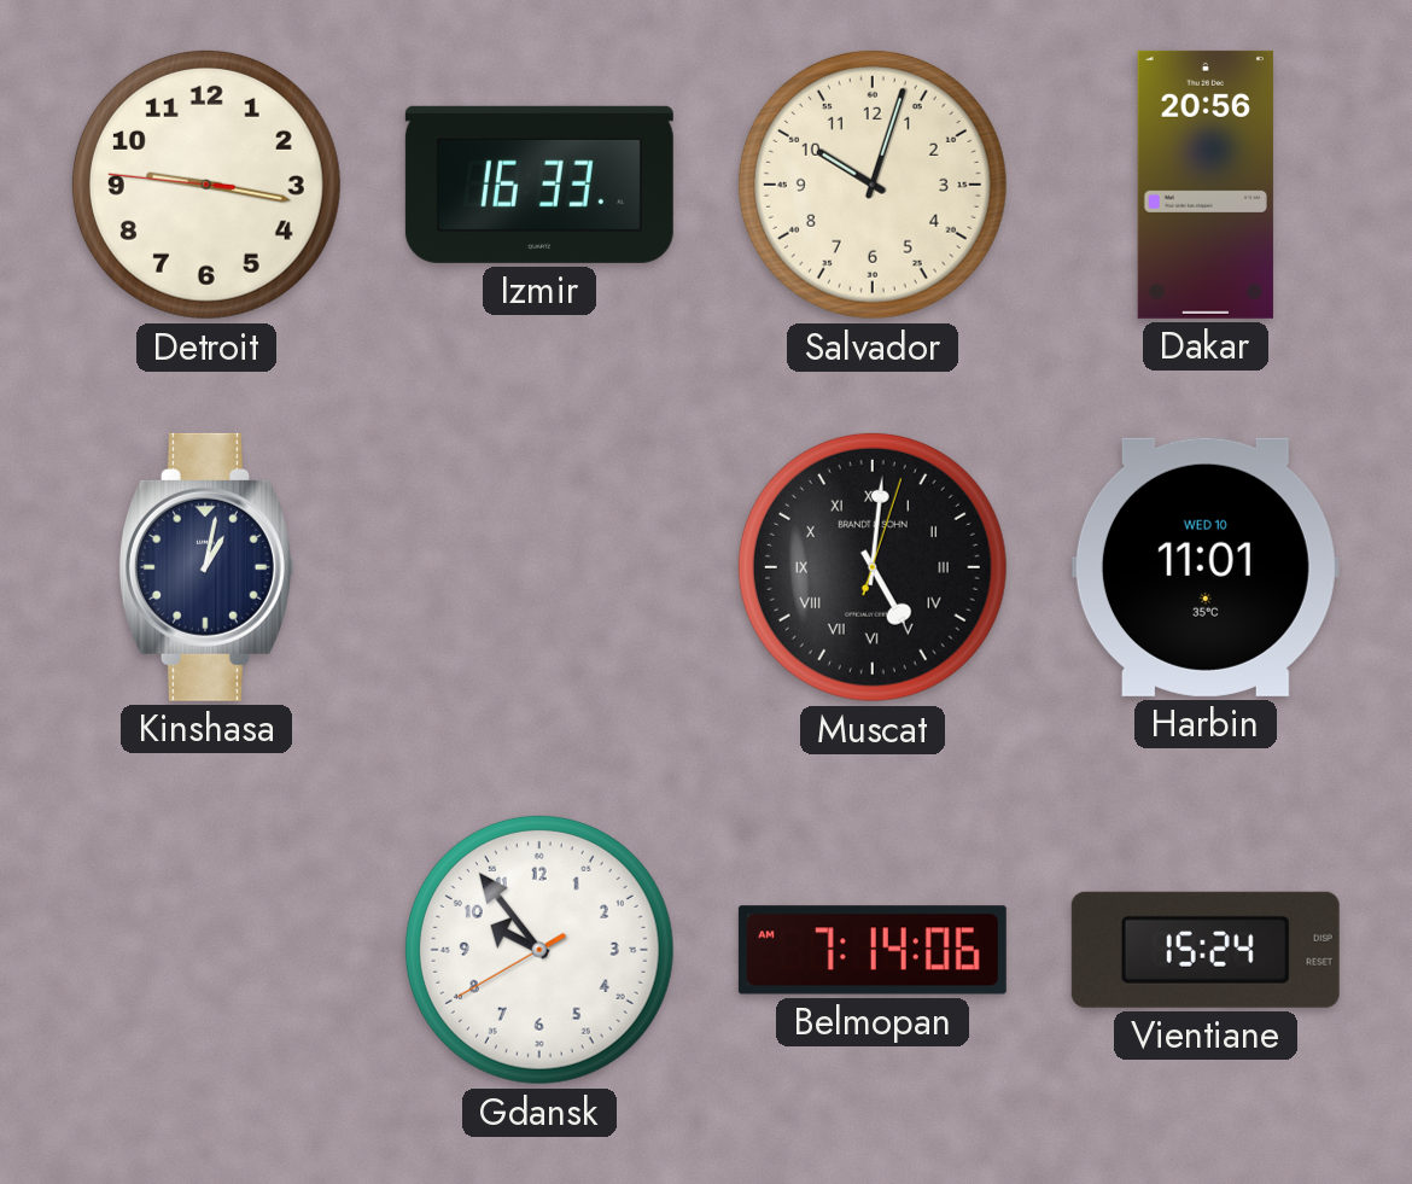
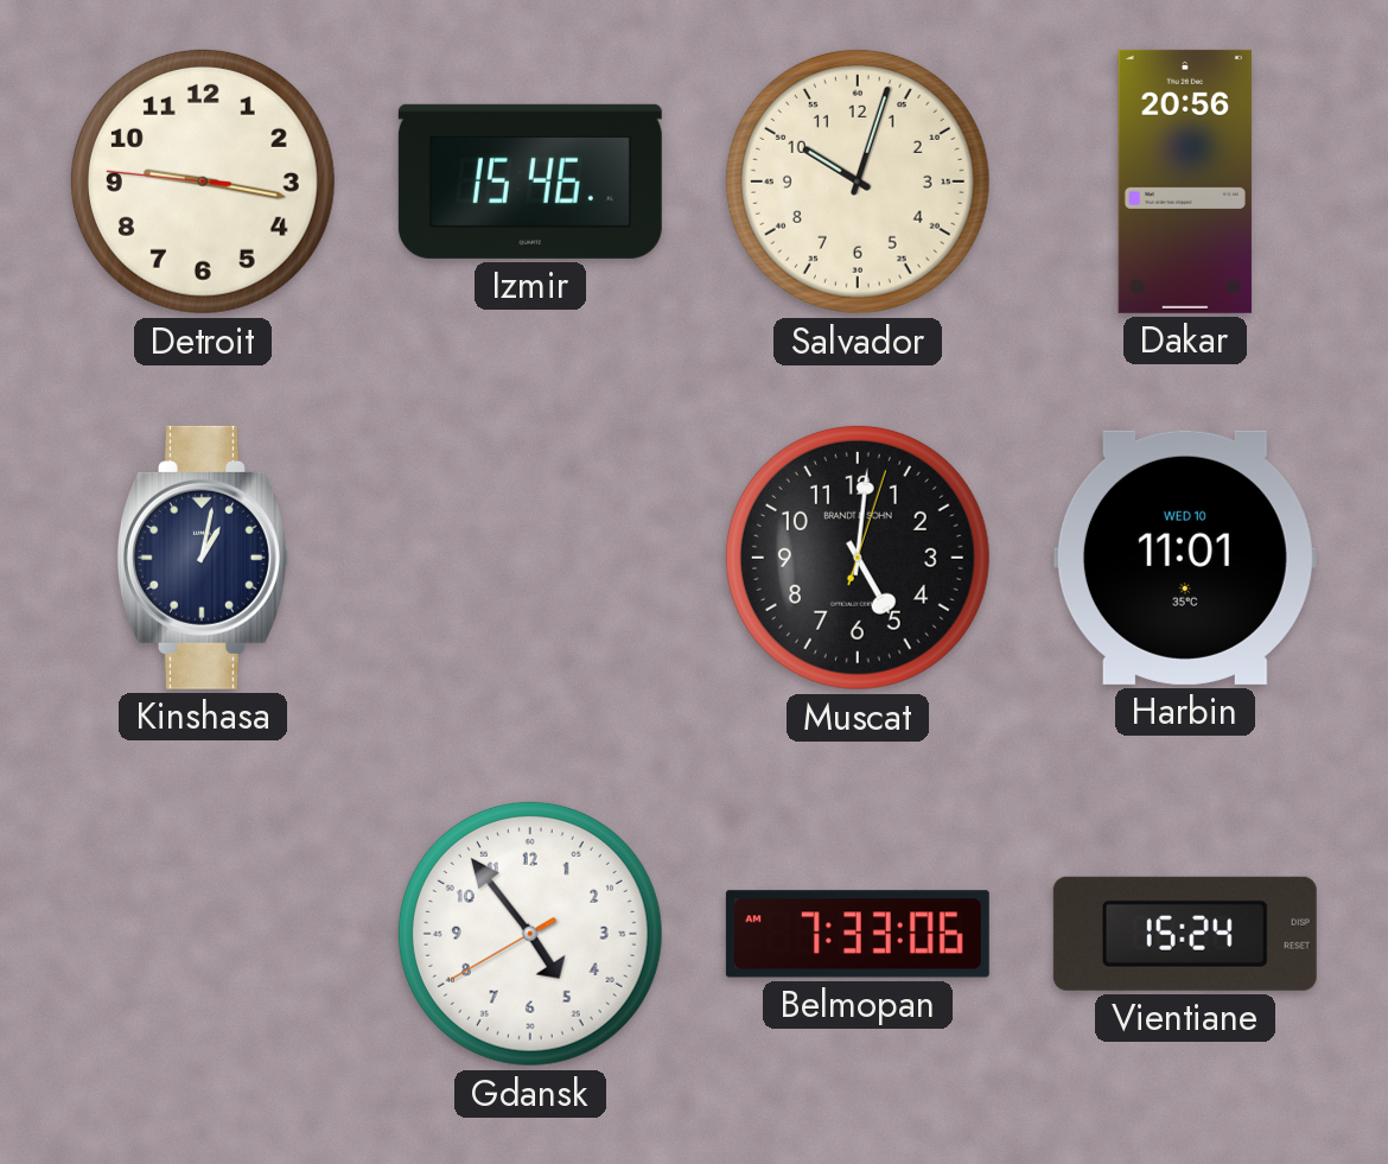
Izmir: 16:33 -> 15:46 (530, 182)
Muscat numerals: Roman -> Arabic (858, 558)
Gdansk: 9:53 -> 4:53 (530, 934)
Belmopan: 7:14 -> 7:33 (858, 934)
